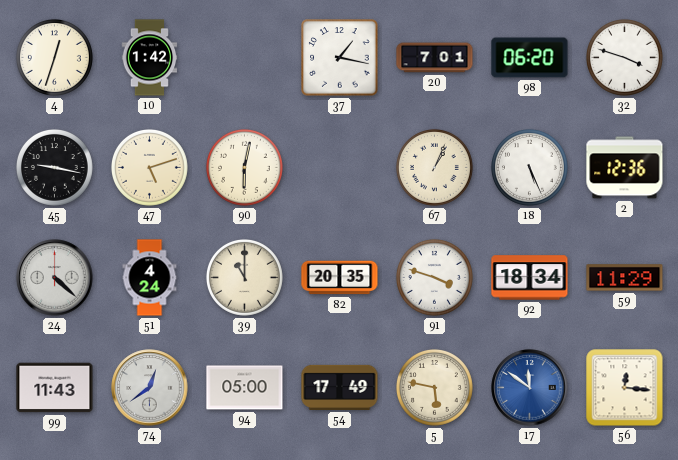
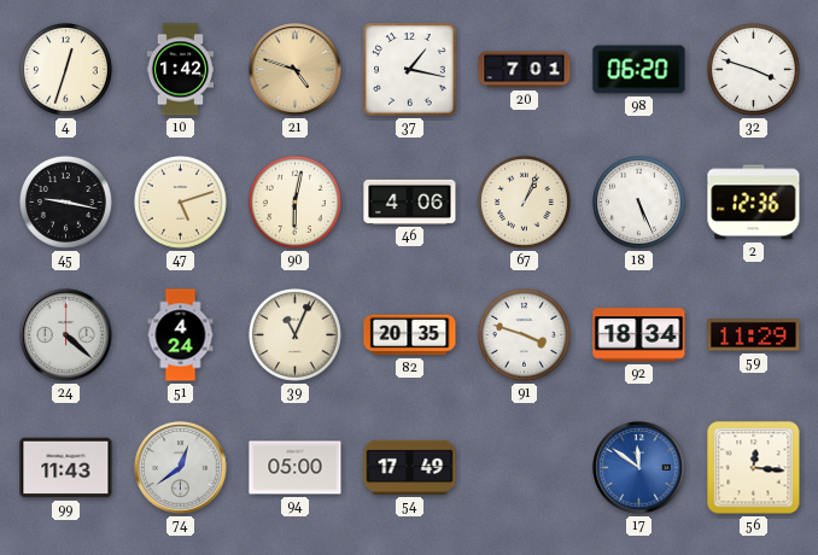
21: none -> 4:48 (296, 70)
46: none -> 4:06 (410, 201)
39: 11:00 -> 11:04 (294, 334)
5: 5:47 -> none (434, 387)
